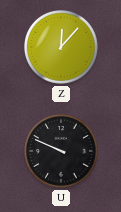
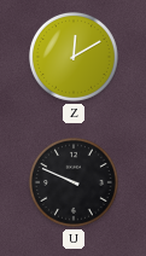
Z: 12:07 -> 12:10 (74, 57)
